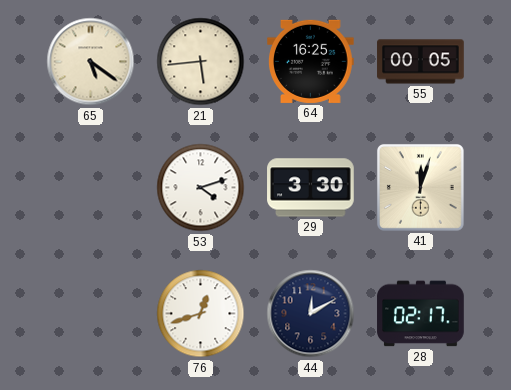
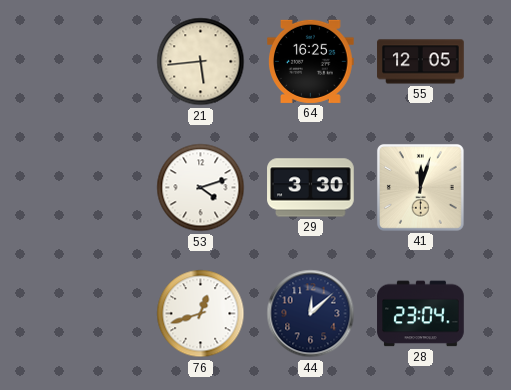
65: 5:21 -> none (91, 62)
55: 00:05 -> 12:05 (421, 62)
44: 12:10 -> 12:08 (311, 314)
28: 02:17 -> 23:04 (421, 314)
